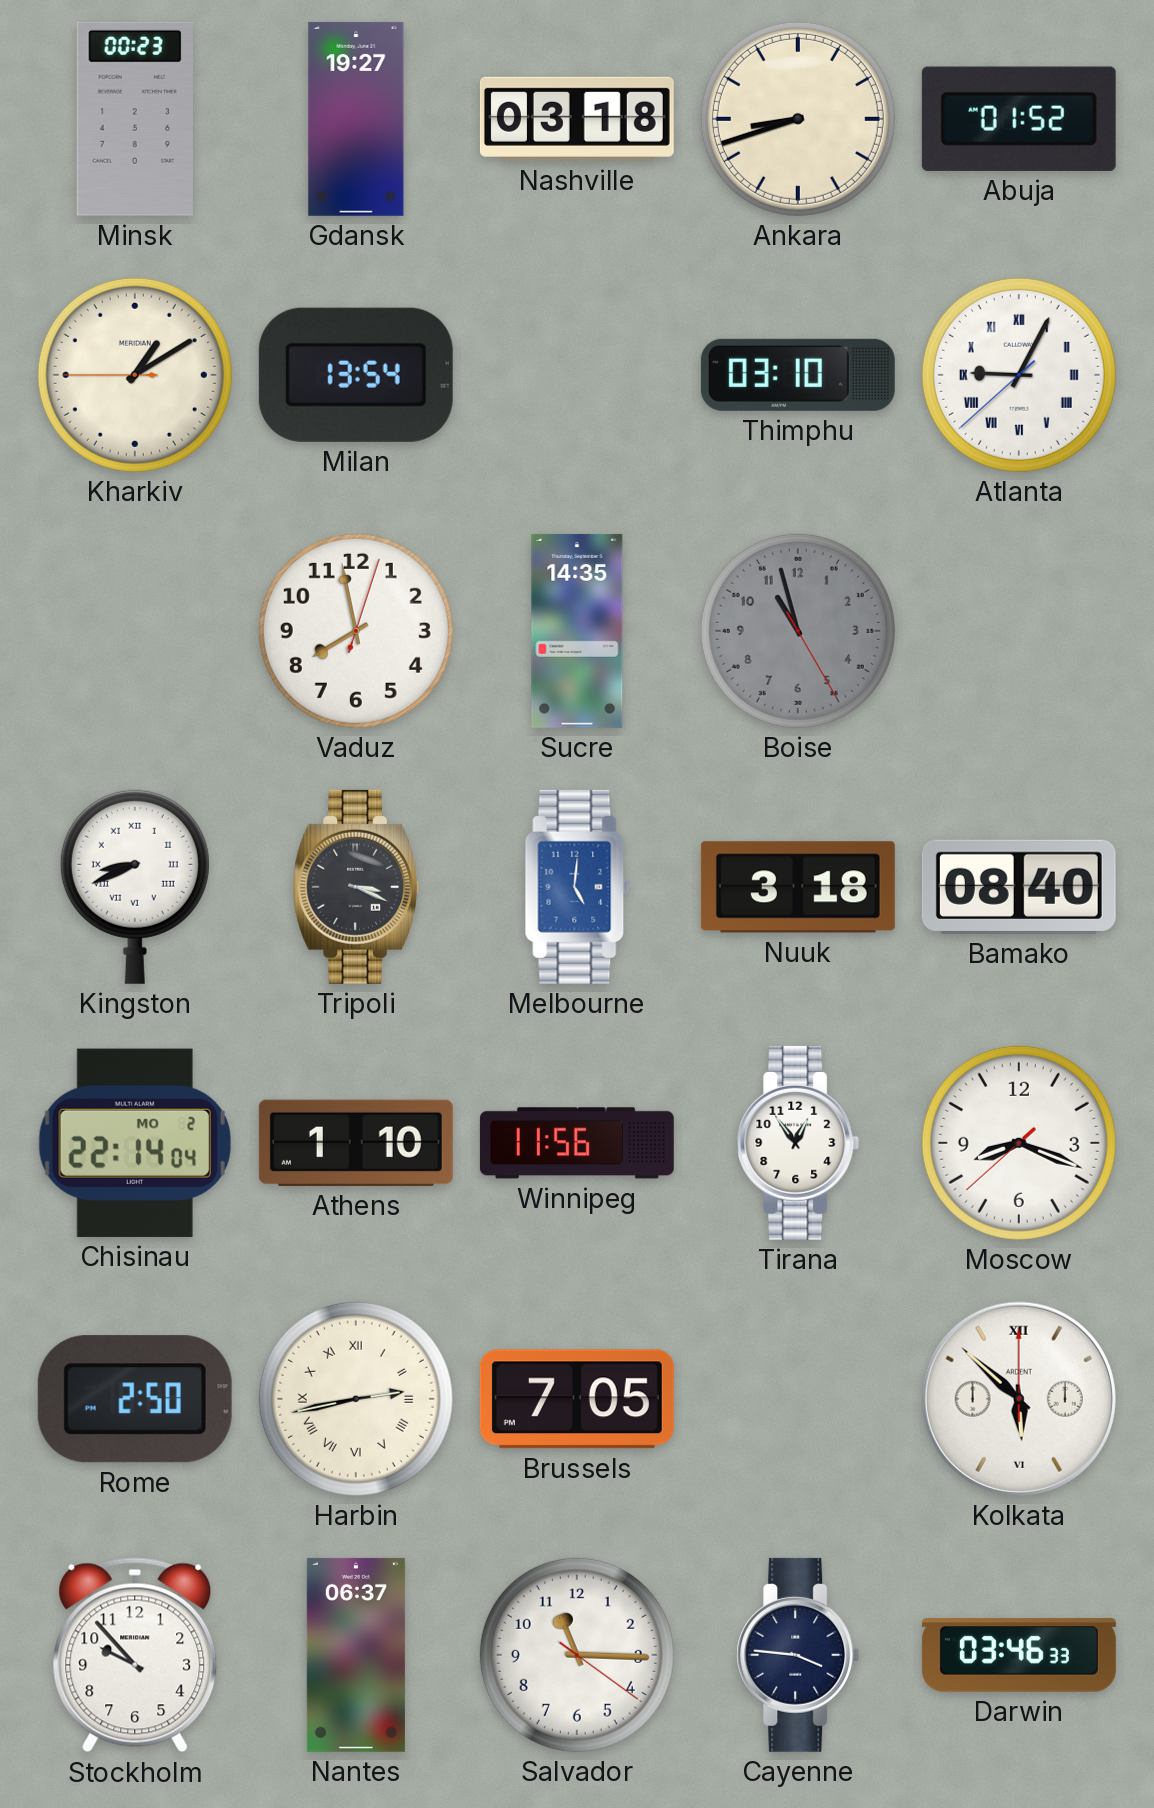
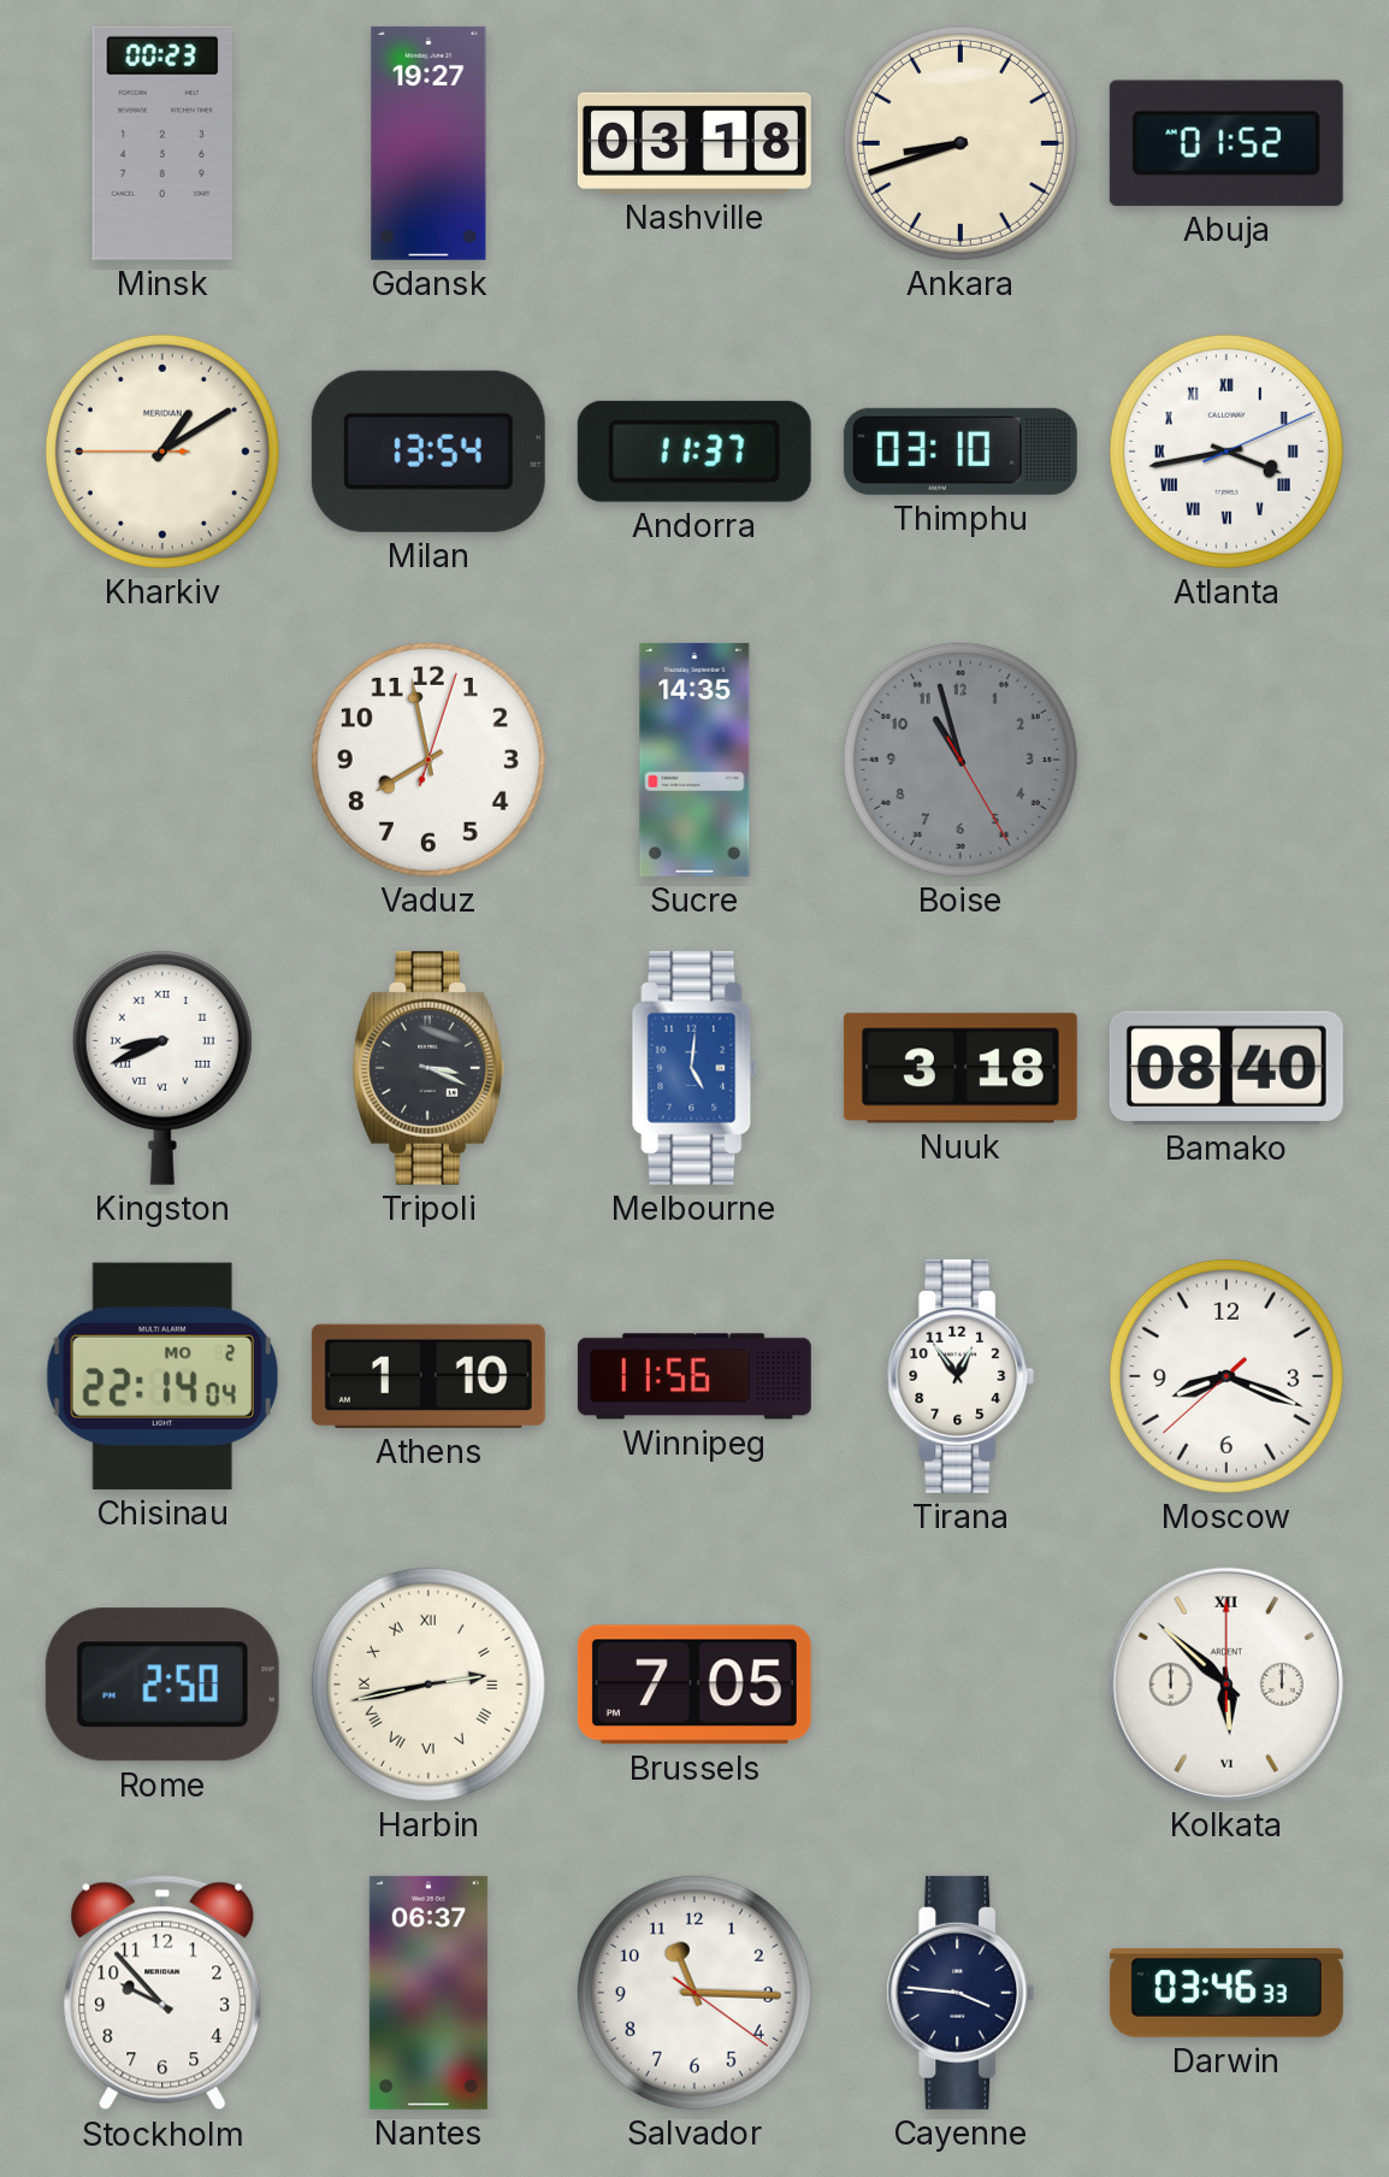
Andorra: none -> 11:37 (694, 452)
Atlanta: 9:04 -> 3:43 (1227, 452)
